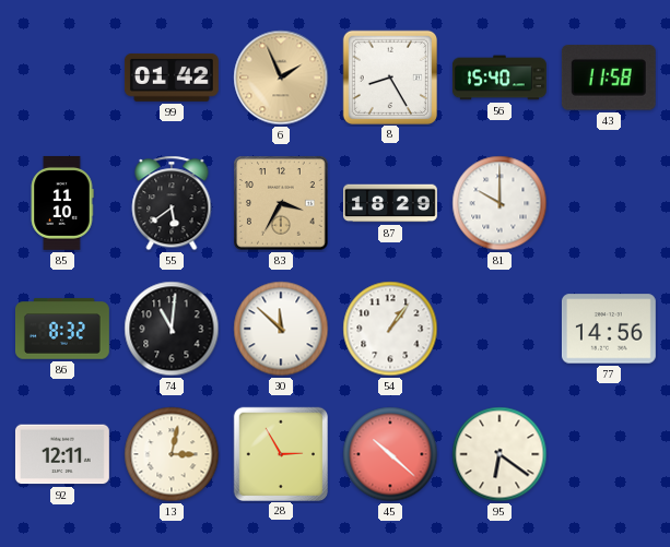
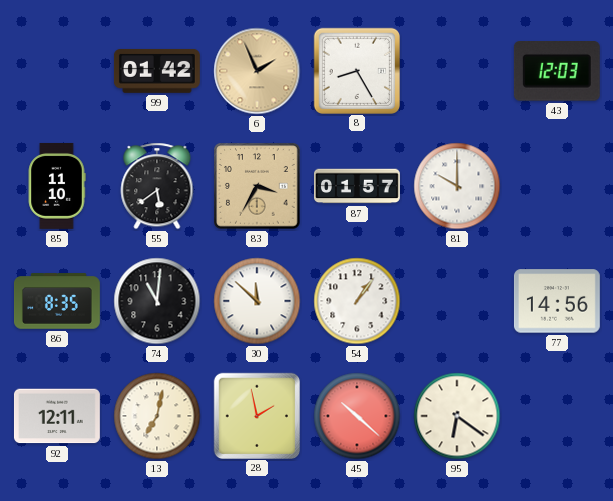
56: 15:40 -> none (499, 78)
43: 11:58 -> 12:03 (557, 71)
87: 18:29 -> 01:57 (358, 186)
86: 8:32 -> 8:35 (58, 301)
13: 3:02 -> 7:02 (157, 416)
28: 2:55 -> 1:58 (256, 415)
